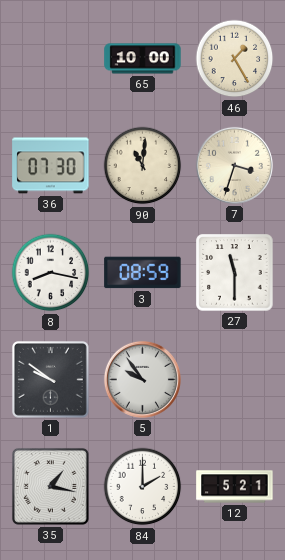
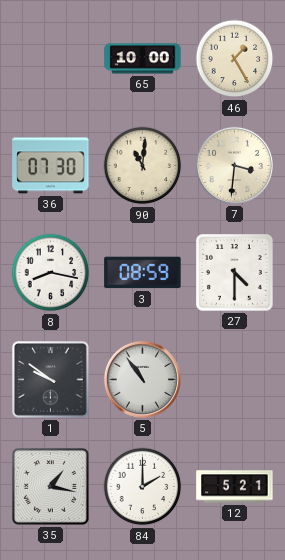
7: 3:33 -> 3:31 (234, 165)
27: 11:30 -> 4:30 (235, 273)
5: 9:54 -> 10:54 (142, 379)
